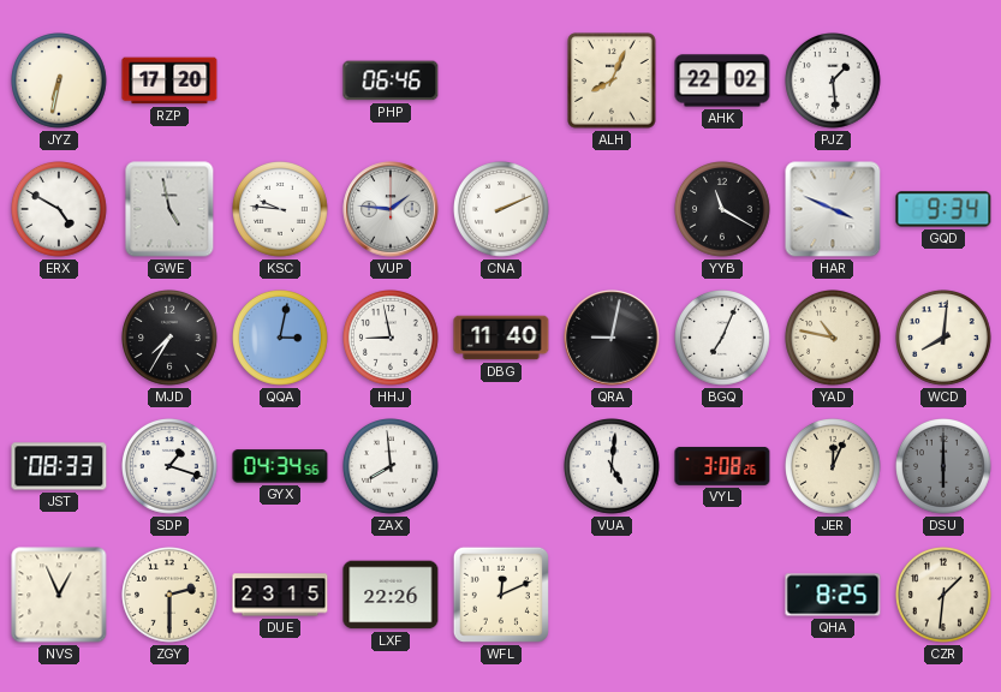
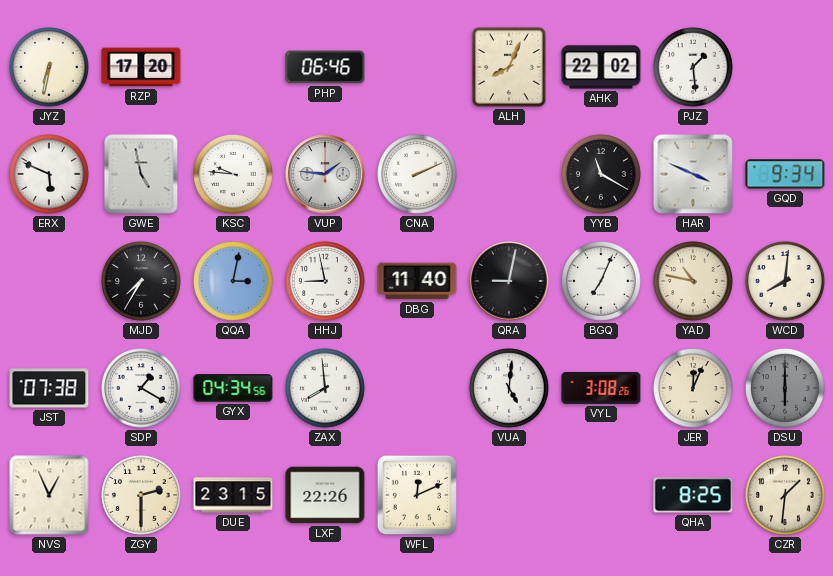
ERX: 4:50 -> 5:49 (50, 175)
JST: 08:33 -> 07:38 (49, 388)
SDP: 1:18 -> 1:20 (142, 389)
